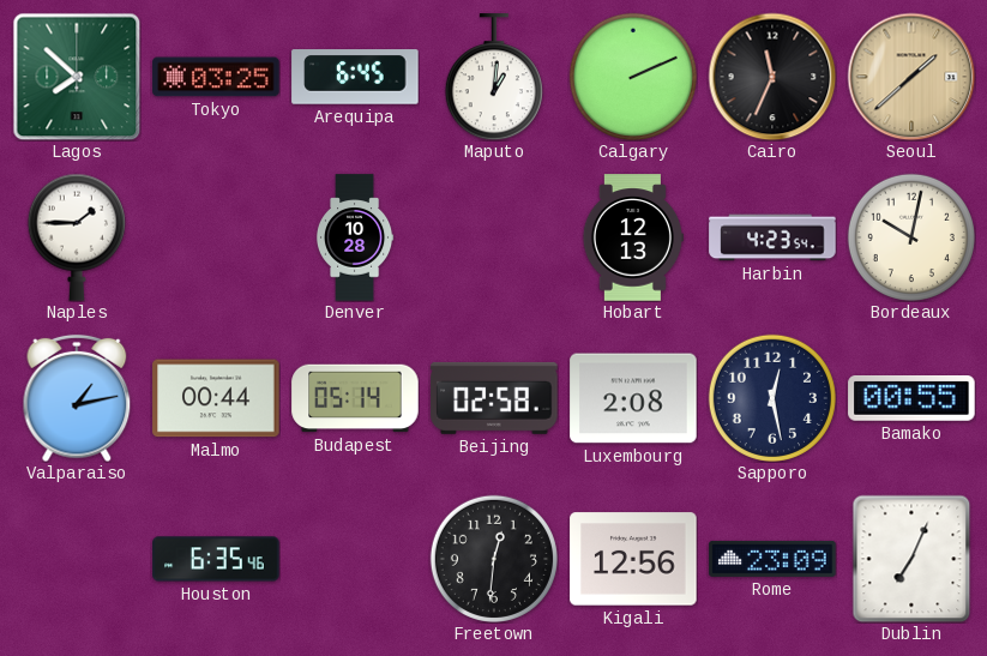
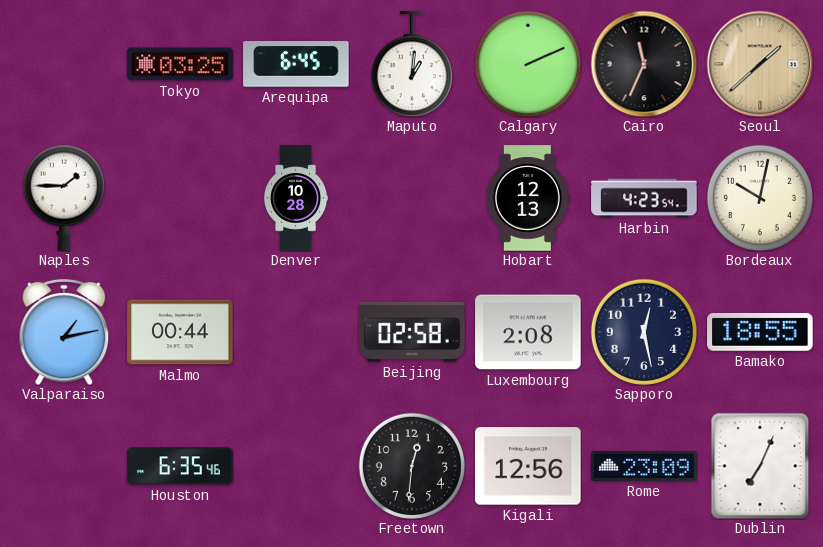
Lagos: 7:52 -> none (77, 77)
Budapest: 05:14 -> none (355, 398)
Bamako: 00:55 -> 18:55 (760, 333)
